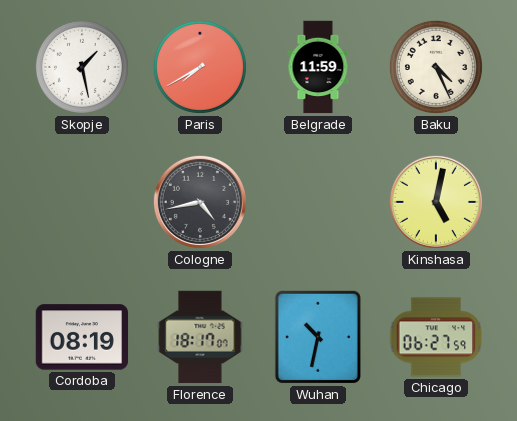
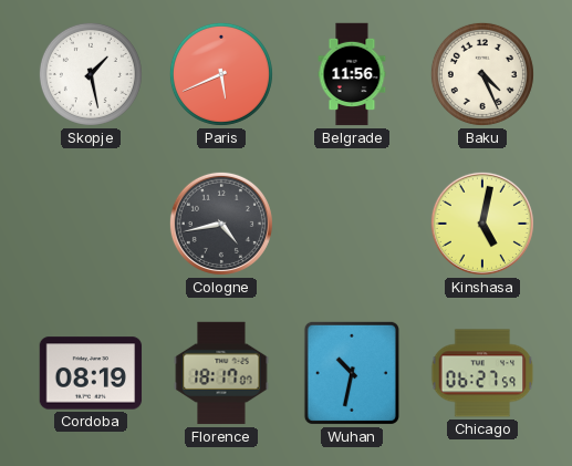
Paris: 7:40 -> 5:41 (221, 74)
Belgrade: 11:59 -> 11:56 (352, 74)
